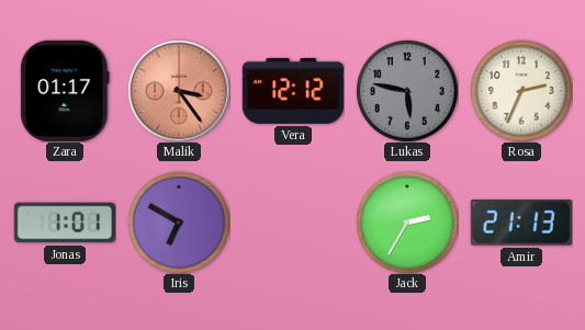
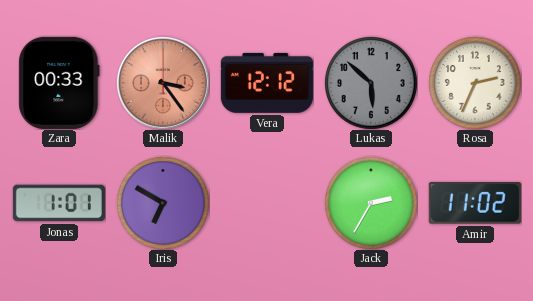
Zara: 01:17 -> 00:33 (59, 83)
Lukas: 5:47 -> 5:52 (371, 83)
Amir: 21:13 -> 11:02 (475, 204)
